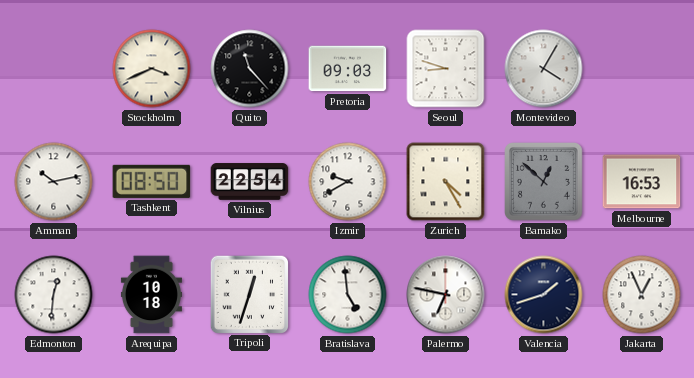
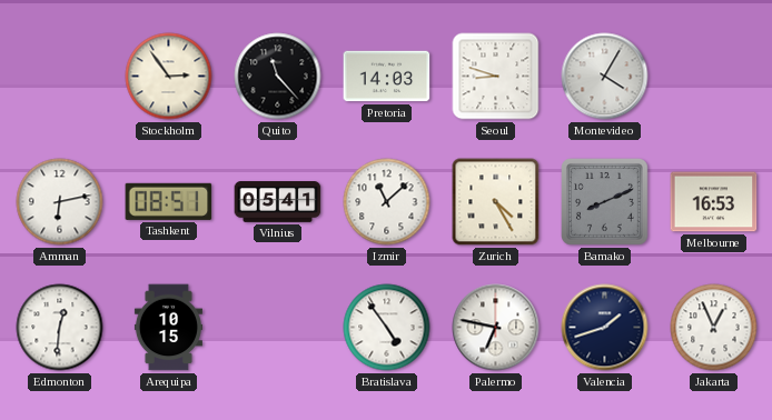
Stockholm: 3:41 -> 2:54 (169, 77)
Pretoria: 09:03 -> 14:03 (387, 77)
Amman: 10:13 -> 6:13 (60, 202)
Tashkent: 08:50 -> 08:51 (169, 201)
Vilnius: 22:54 -> 05:41 (278, 202)
Izmir: 9:40 -> 11:08 (387, 202)
Bamako: 12:52 -> 8:11 (605, 202)
Arequipa: 10:18 -> 10:15 (168, 328)
Tripoli: 12:33 -> none (249, 294)
Bratislava: 4:59 -> 4:54 (387, 328)
